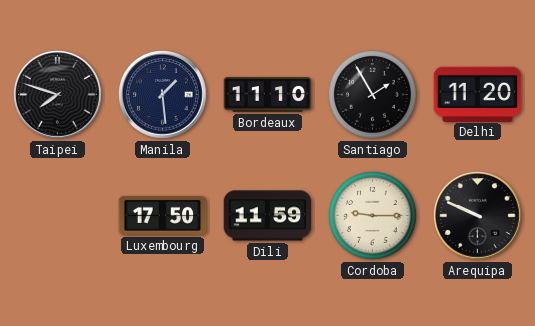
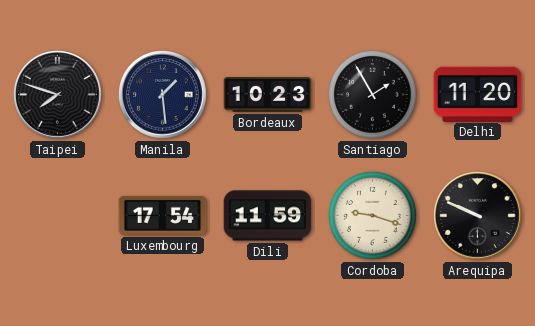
Bordeaux: 11:10 -> 10:23 (268, 95)
Luxembourg: 17:50 -> 17:54 (163, 215)
Cordoba: 9:15 -> 9:18 (373, 216)
